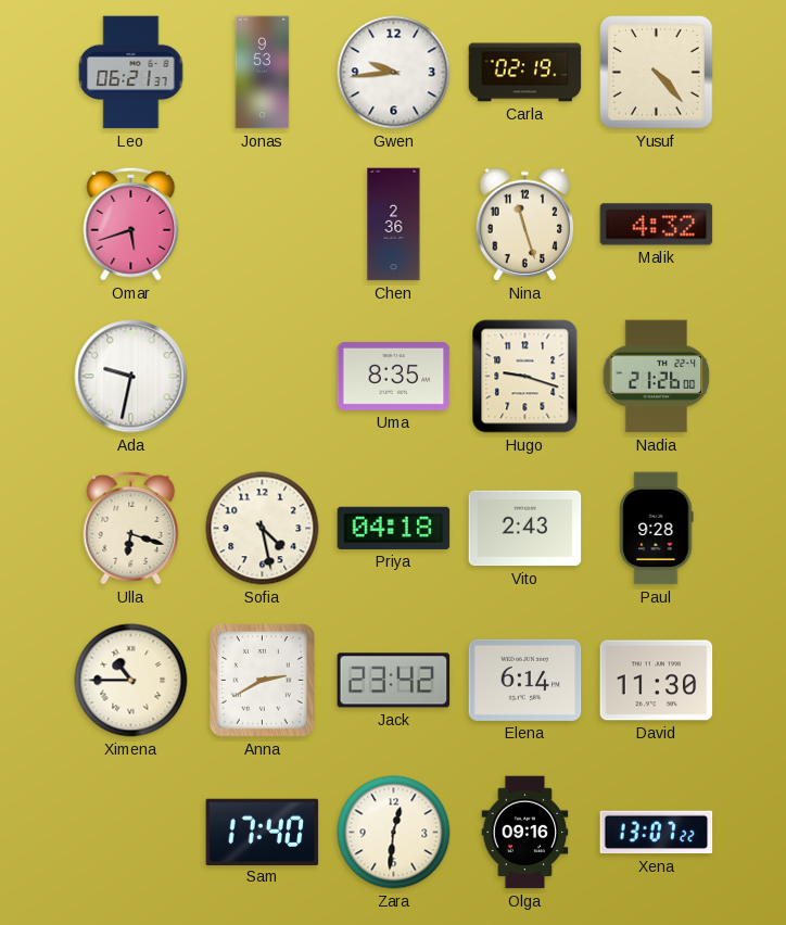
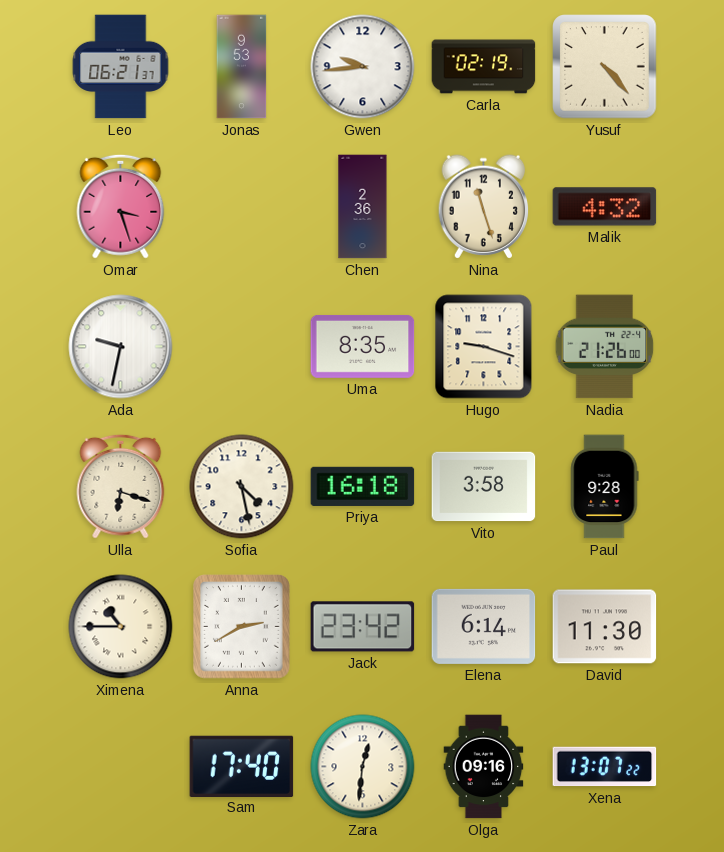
Omar: 5:42 -> 3:27 (121, 206)
Priya: 04:18 -> 16:18 (363, 486)
Vito: 2:43 -> 3:58 (484, 487)
